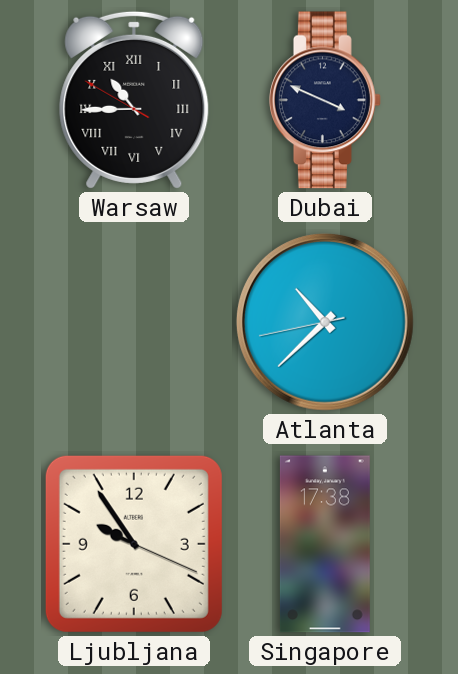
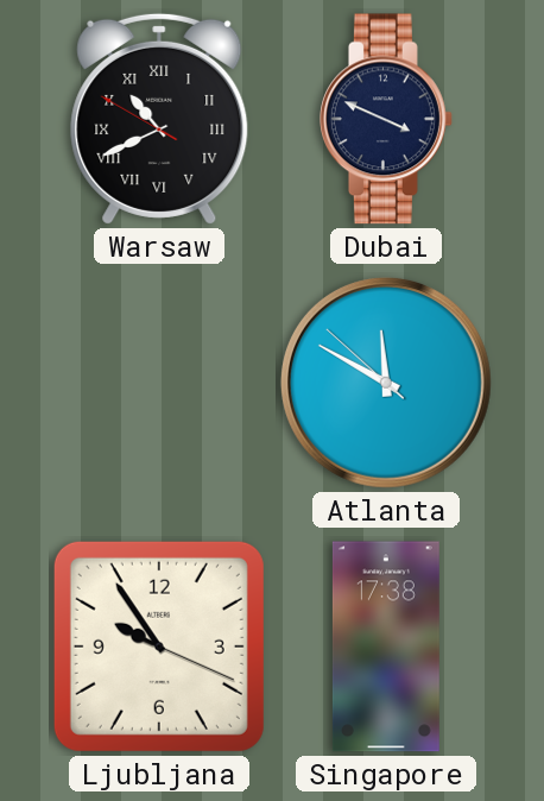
Warsaw: 10:44 -> 10:40 (159, 119)
Atlanta: 10:37 -> 11:49 (386, 383)
